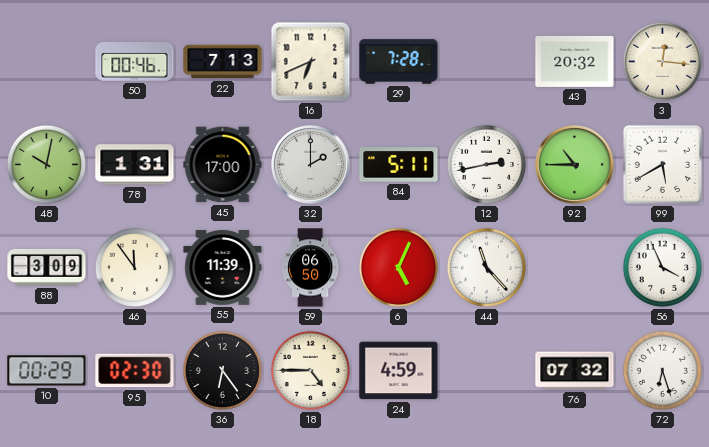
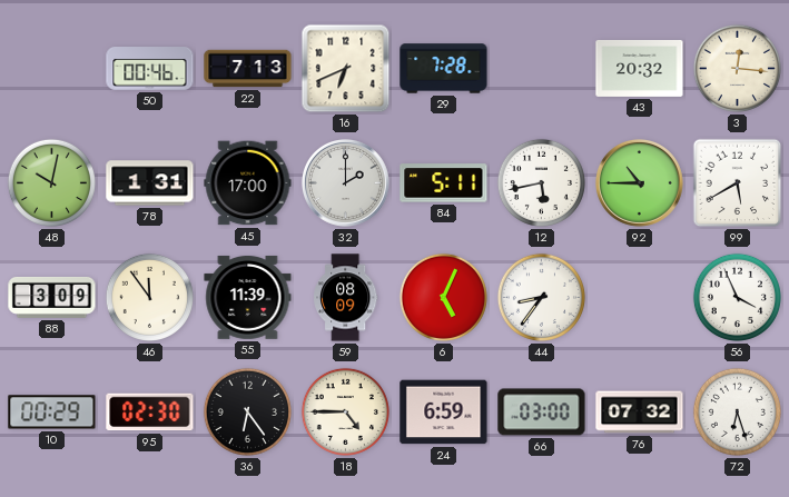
12: 2:43 -> 5:43 (541, 182)
59: 06:50 -> 08:09 (346, 298)
44: 11:23 -> 8:36 (541, 297)
24: 4:59 -> 6:59 (444, 412)
66: none -> 03:00 (542, 412)
